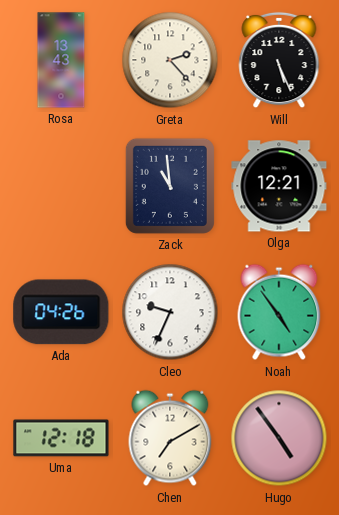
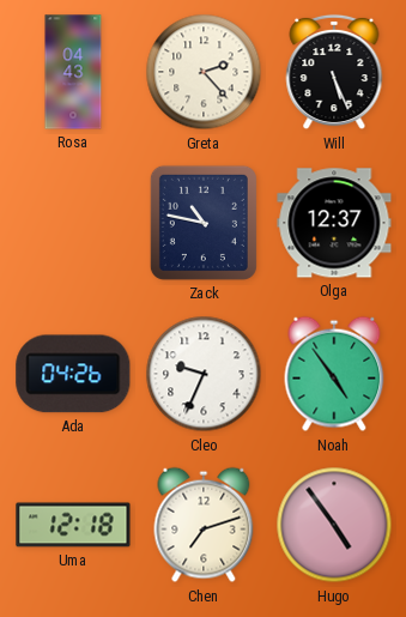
Rosa: 13:43 -> 04:43 (73, 72)
Zack: 10:59 -> 10:47 (204, 223)
Olga: 12:21 -> 12:37 (334, 223)
Chen: 7:10 -> 7:12 (204, 525)
